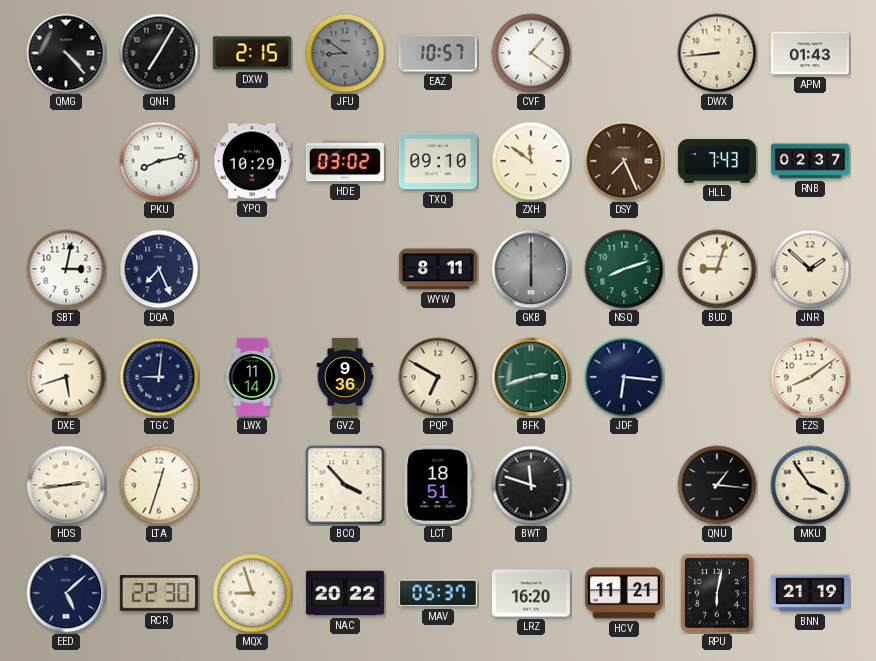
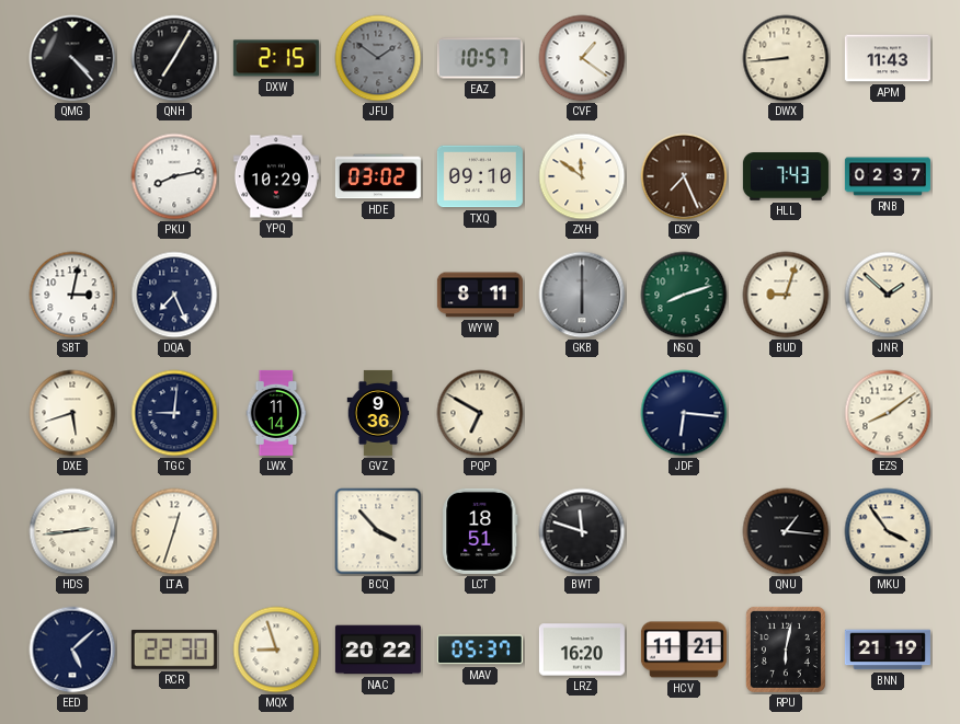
JFU: 8:51 -> 1:51 (378, 58)
APM: 01:43 -> 11:43 (888, 58)
BFK: 2:42 -> none (531, 377)
